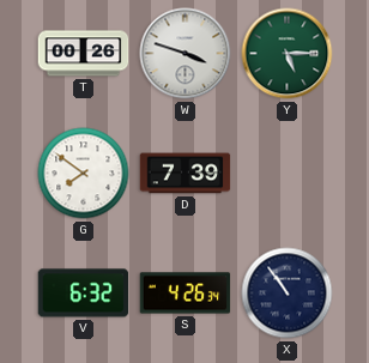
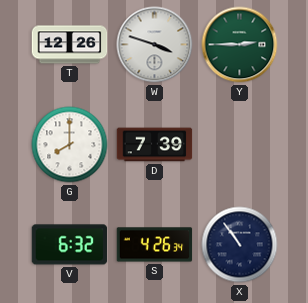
T: 00:26 -> 12:26 (70, 45)
Y: 5:15 -> 2:45 (240, 45)
G: 7:51 -> 8:00 (70, 145)
